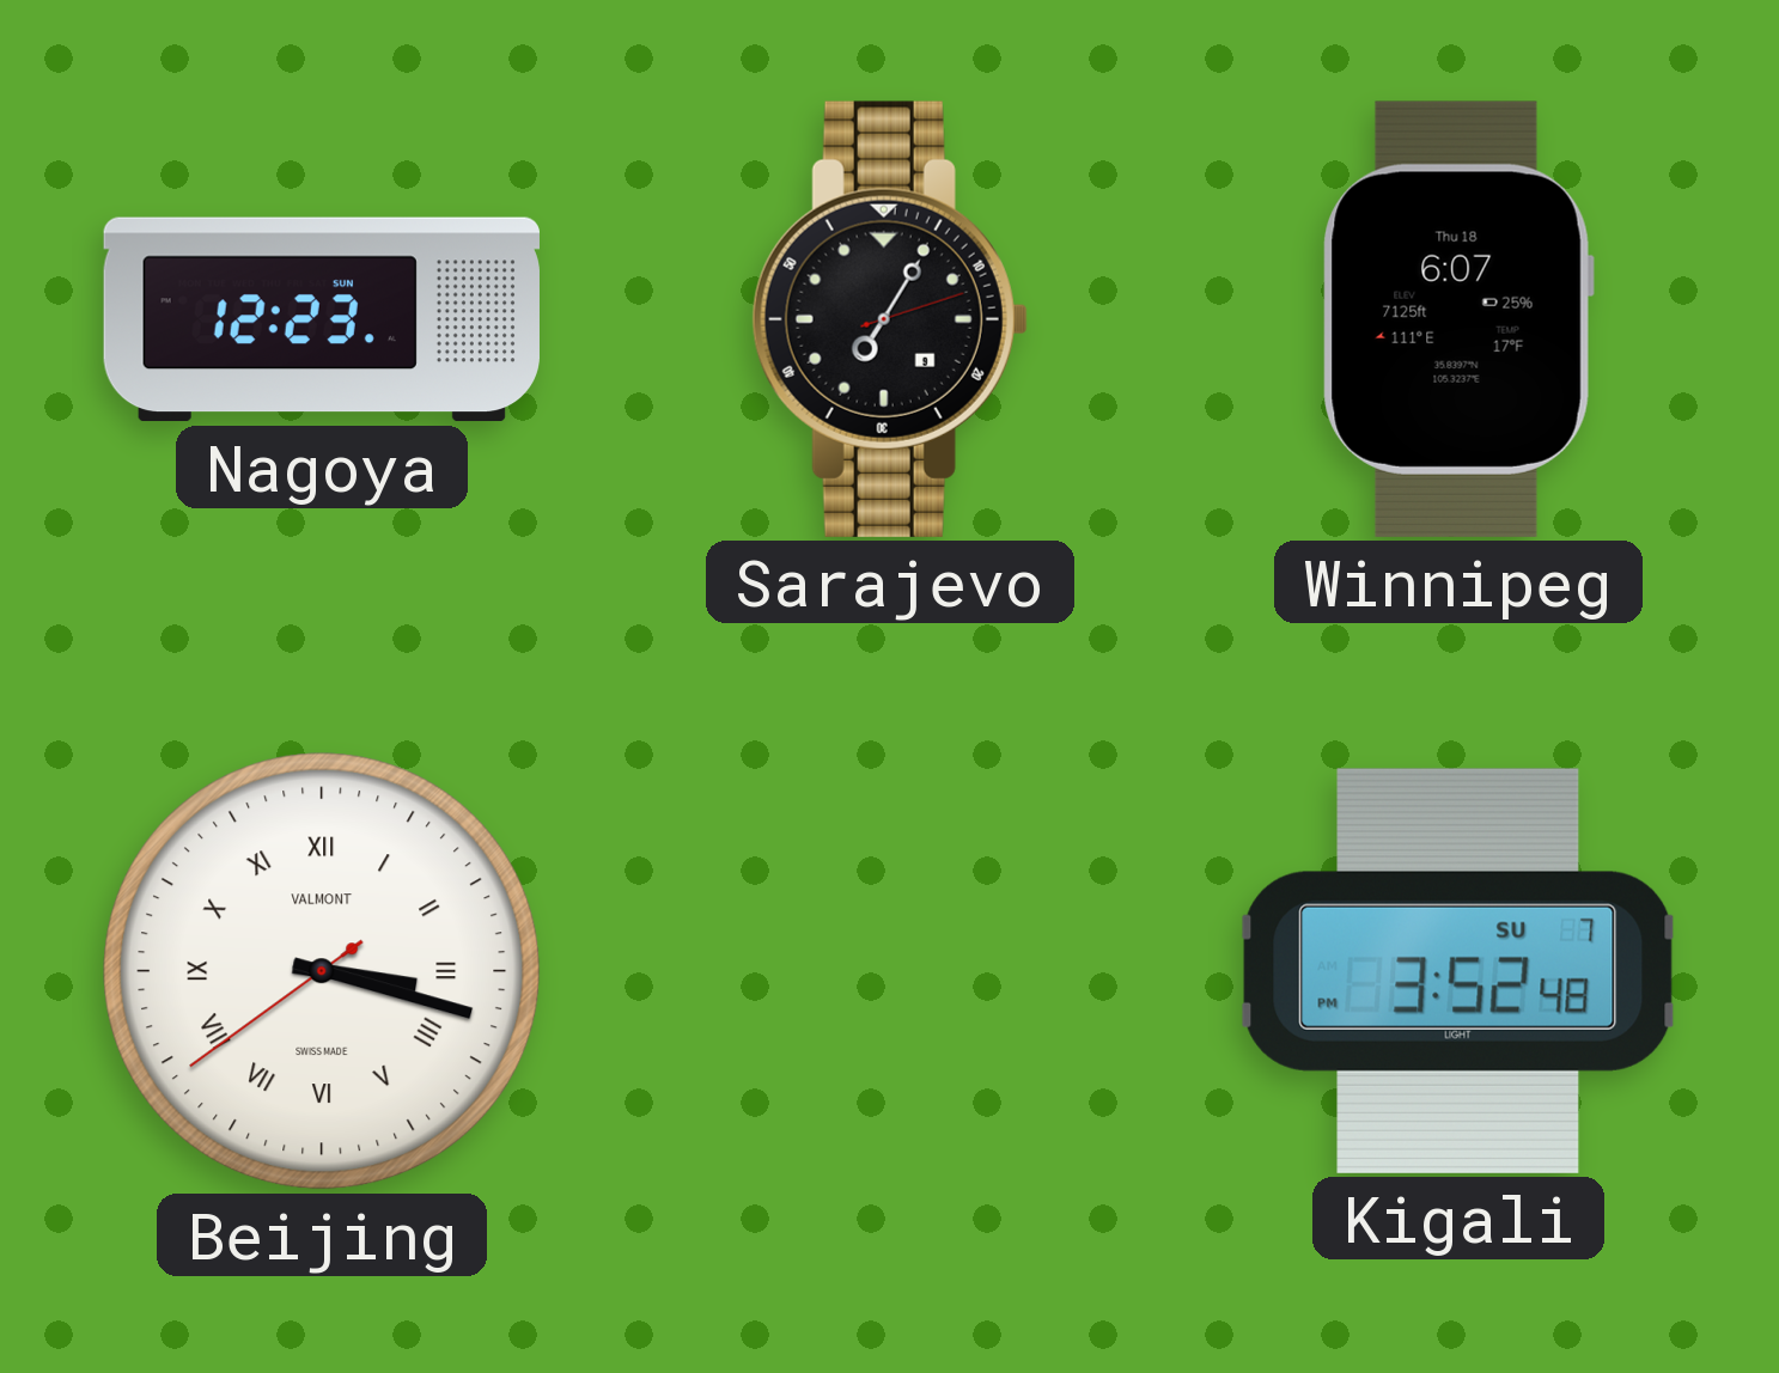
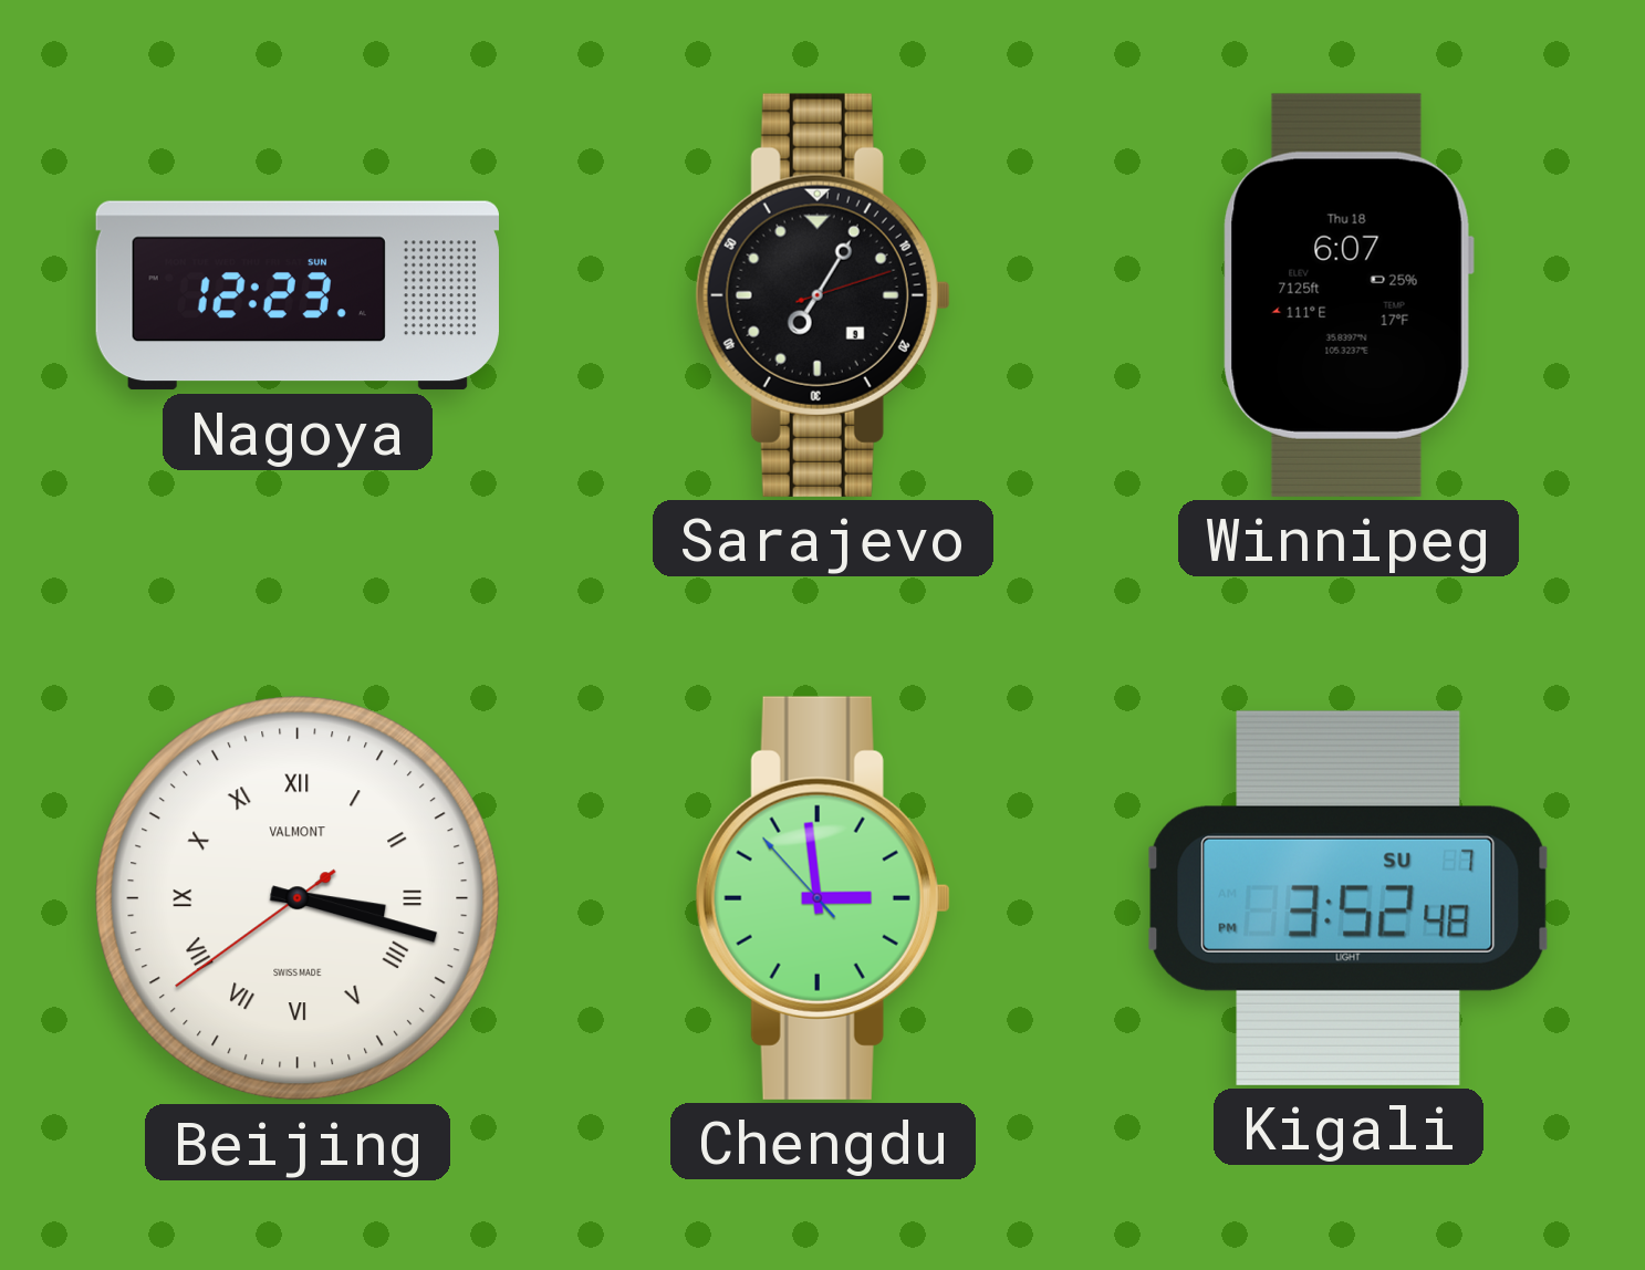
Chengdu: none -> 2:58 (823, 898)
